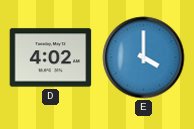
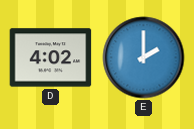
E: 4:00 -> 2:00 (144, 58)
